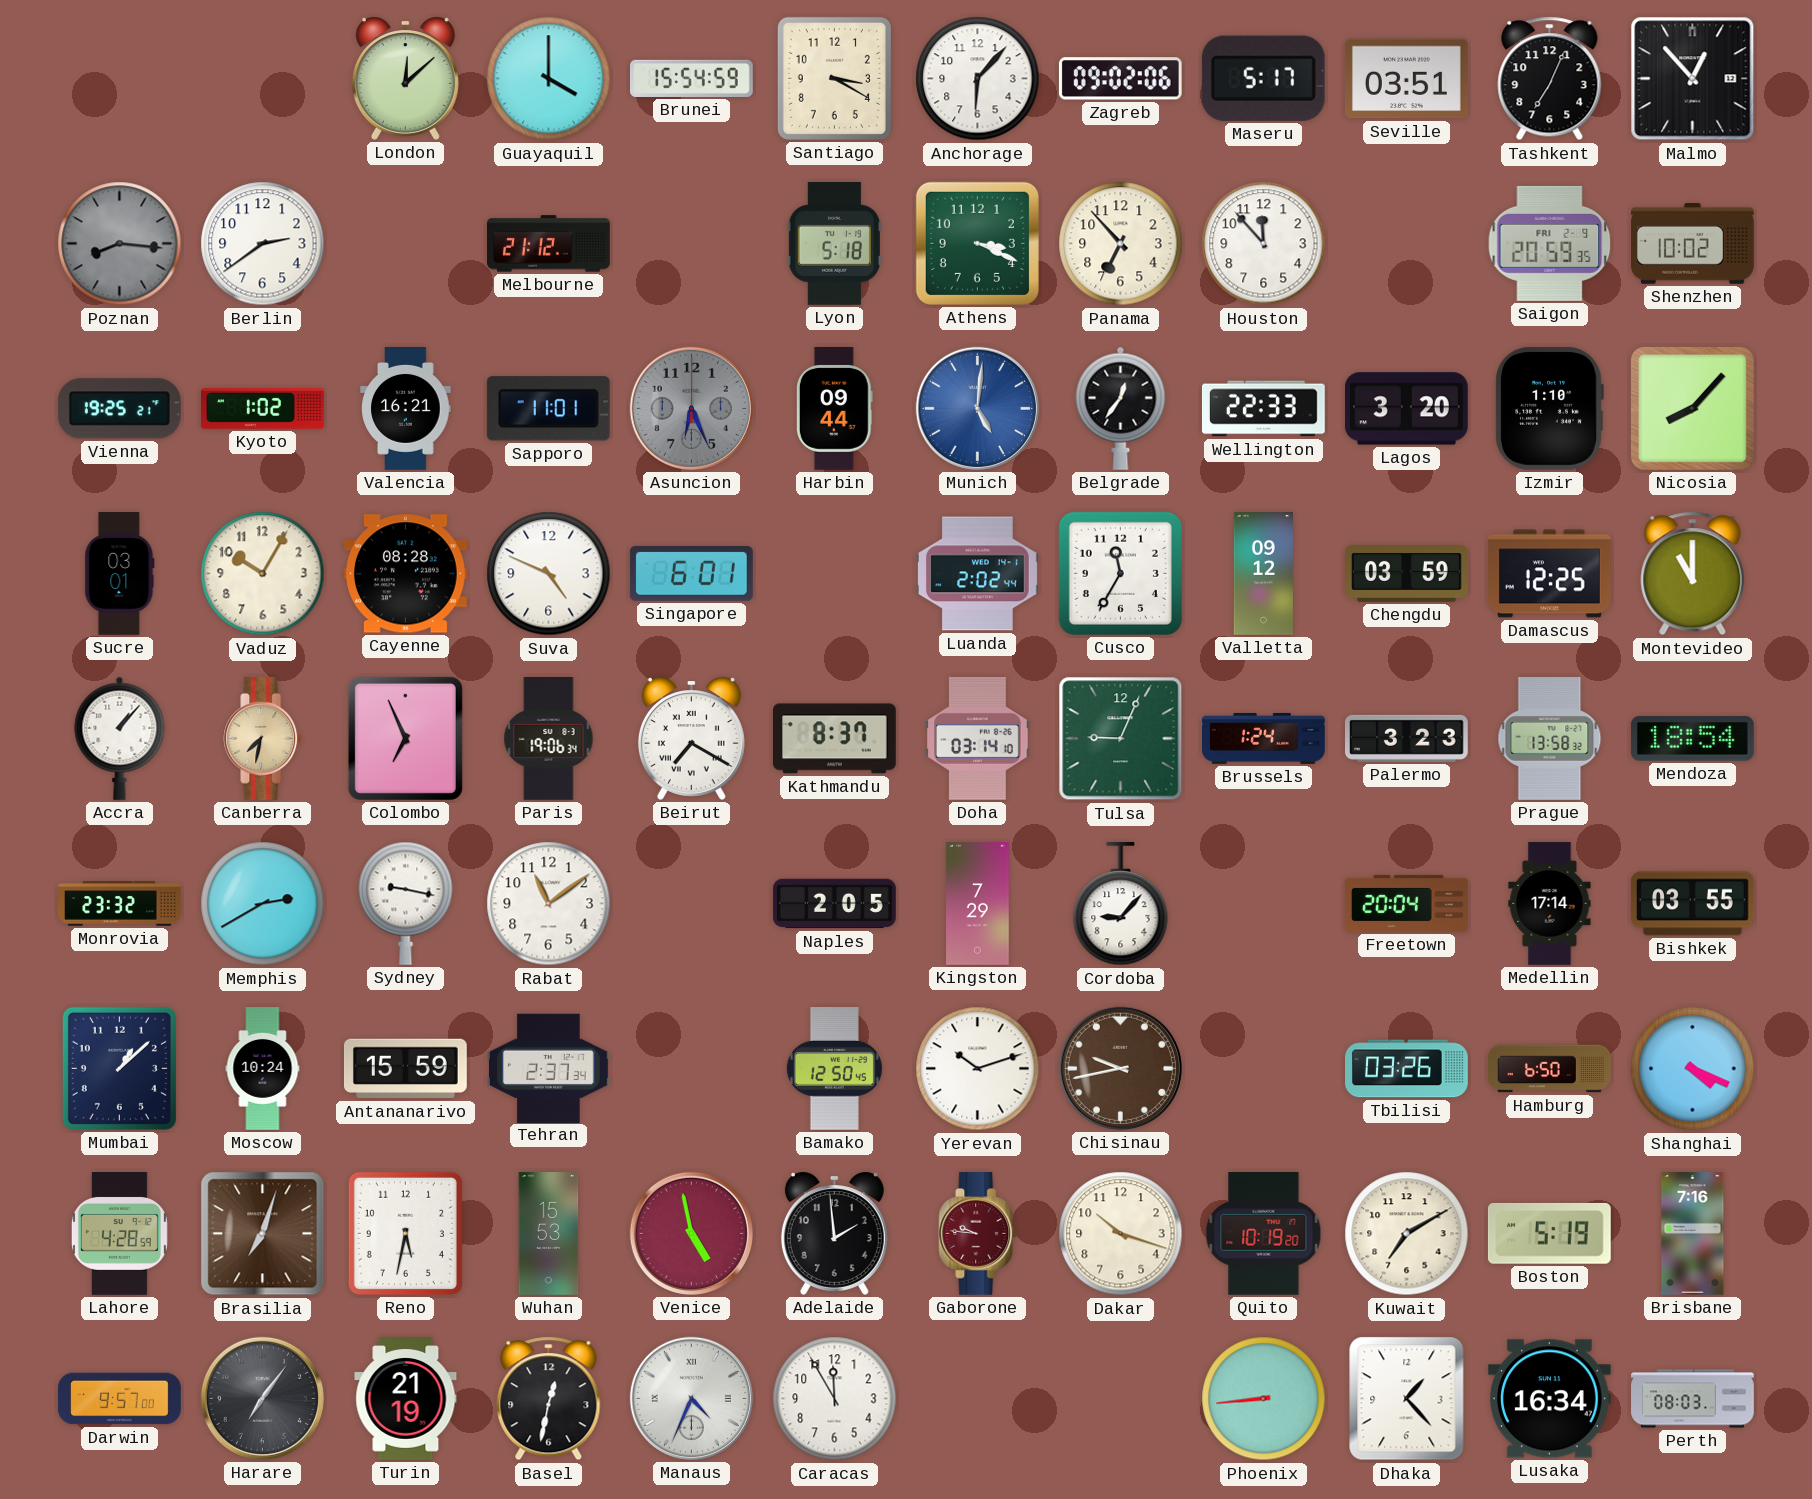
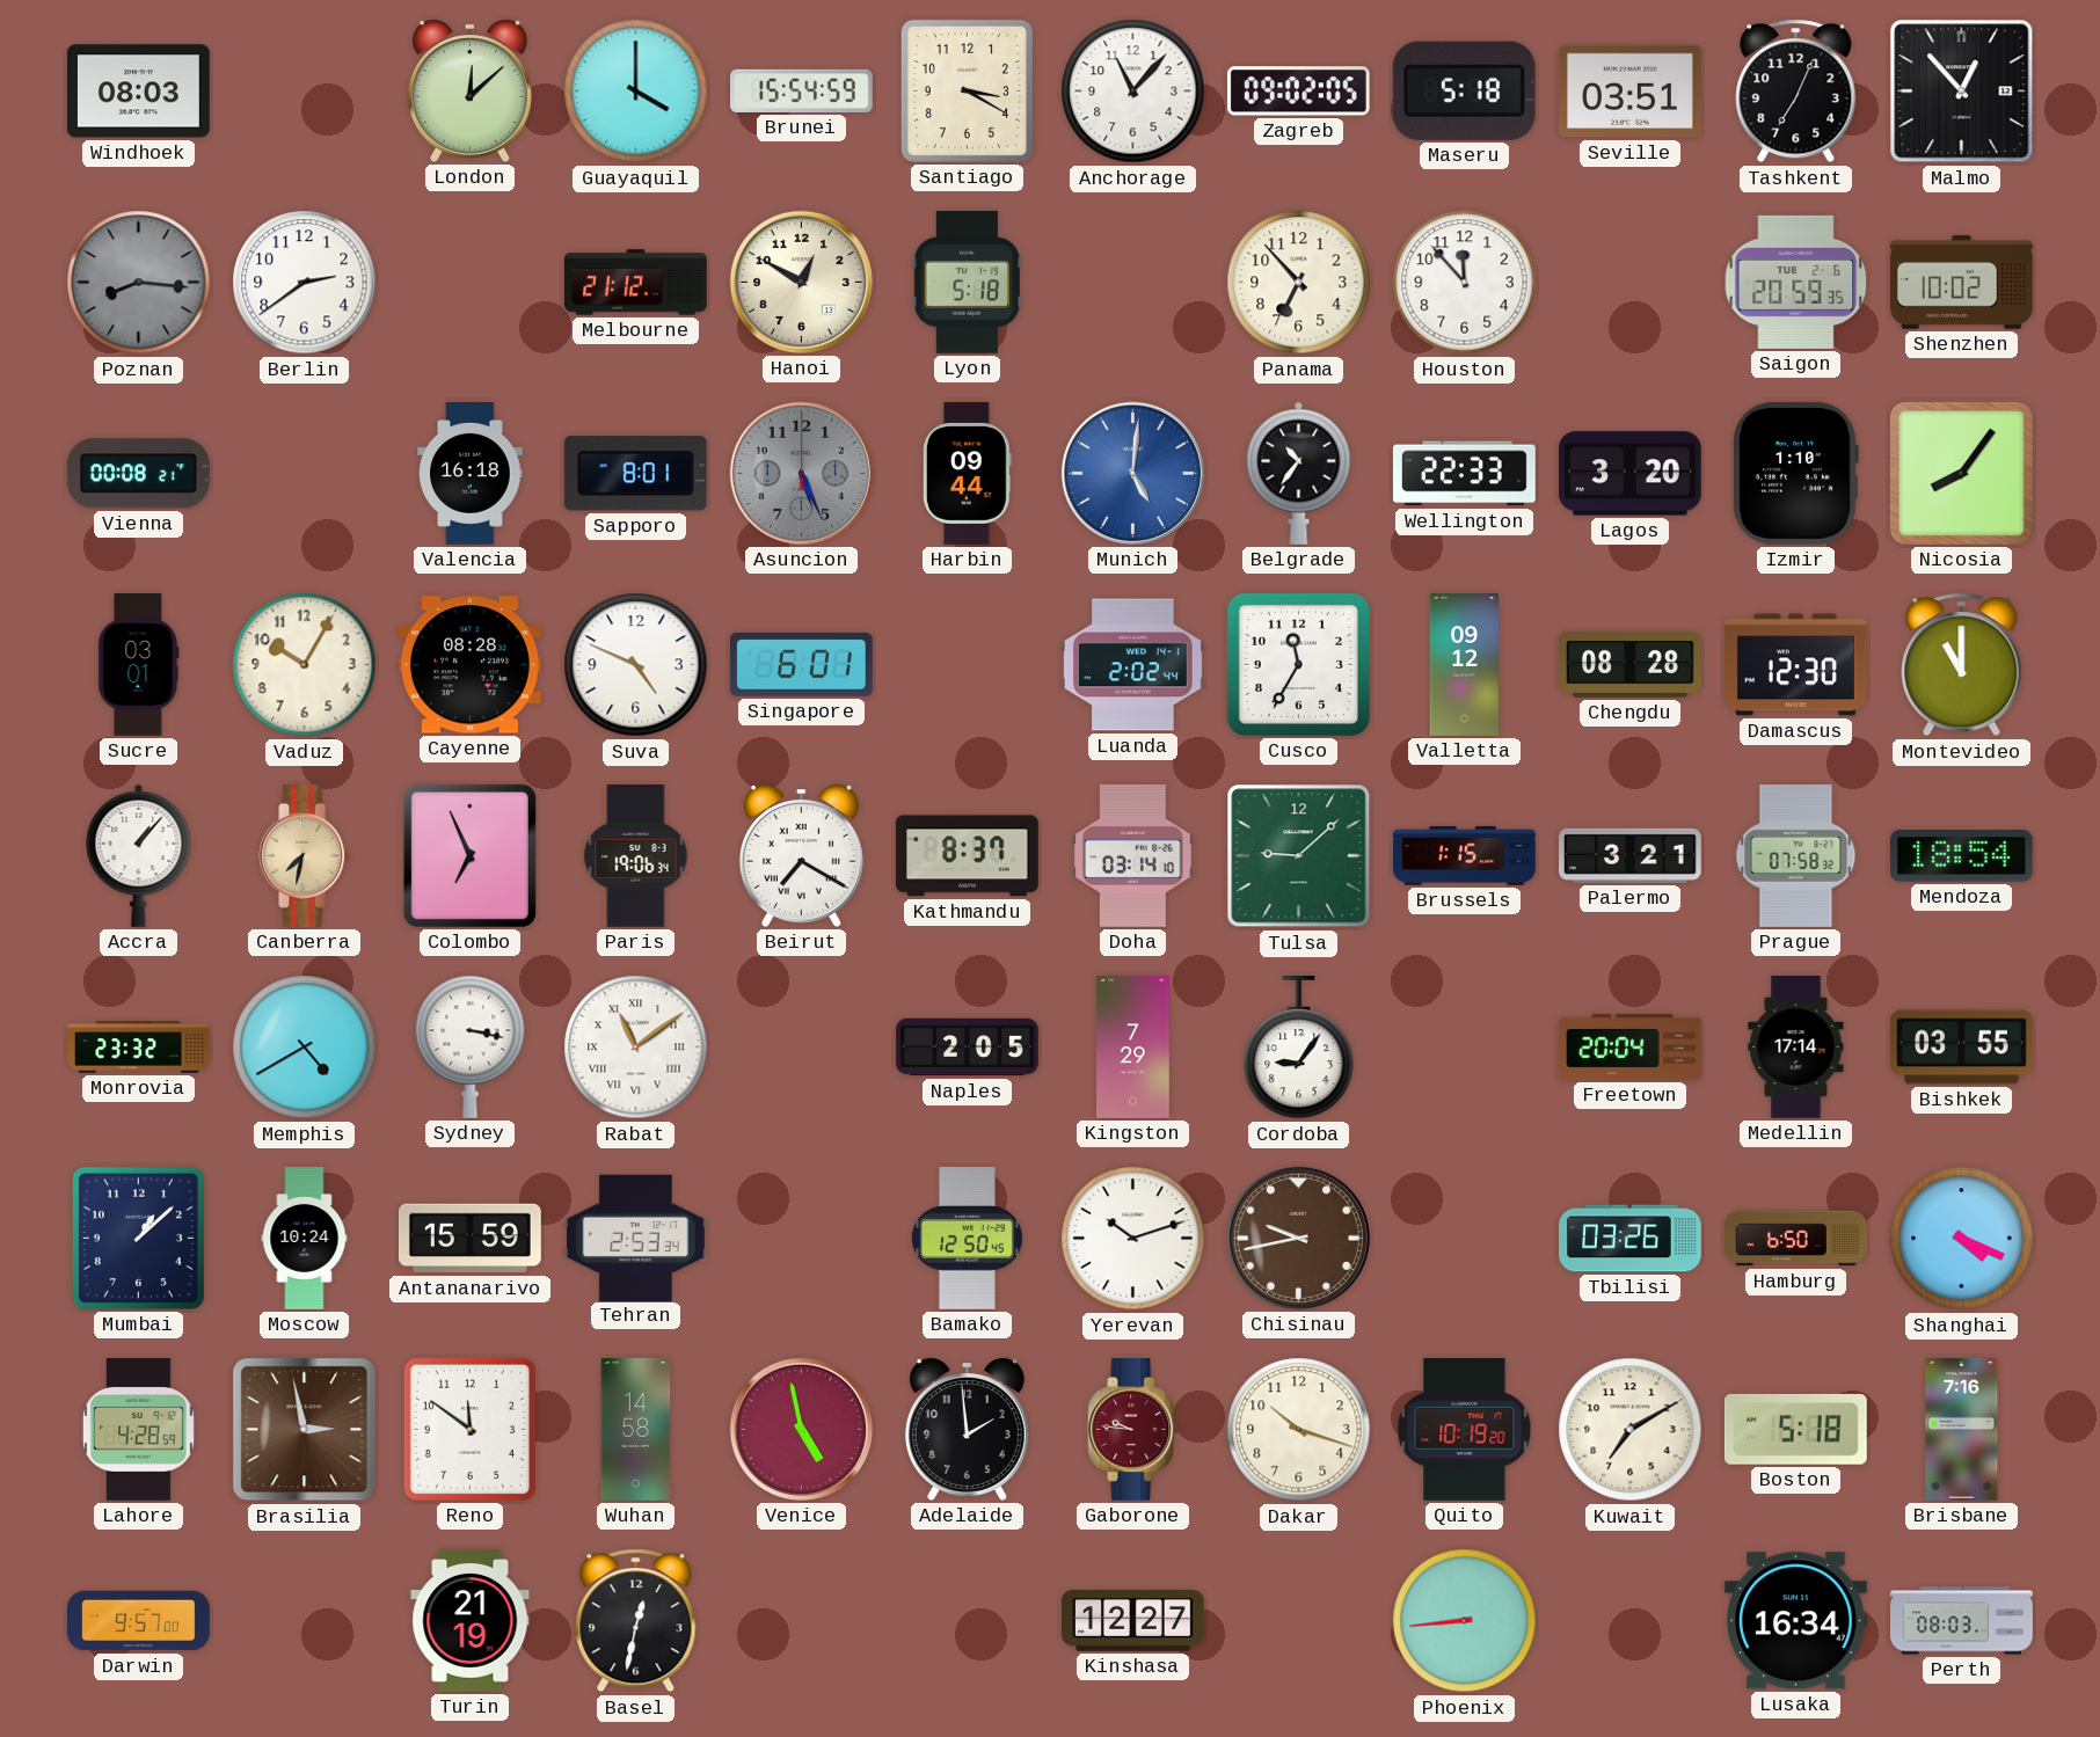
Windhoek: none -> 08:03 (139, 92)
Anchorage: 6:07 -> 11:07 (1133, 92)
Zagreb: 09:02:06 -> 09:02:05 (1298, 92)
Maseru: 5:17 -> 5:18 (1464, 90)
Hanoi: none -> 12:50 (801, 282)
Athens: 3:19 -> none (977, 243)
Saigon date: FRI 2-9 -> TUE 2-6 (1796, 282)
Vienna: 19:25 -> 00:08 (138, 474)
Kyoto: 1:02 -> none (263, 409)
Valencia: 16:21 -> 16:18 (471, 474)
Sapporo: 11:01 -> 8:01 (635, 474)
Asuncion: 6:26 -> 5:26 (801, 473)
Belgrade: 12:36 -> 10:36 (1299, 473)
Nicosia: 8:07 -> 8:06 (1961, 473)
Chengdu: 03:59 -> 08:28 (1631, 665)
Damascus: 12:25 -> 12:30 (1796, 665)
Tulsa: 9:04 -> 9:08 (1299, 856)
Brussels: 1:24 -> 1:15 (1465, 855)
Palermo: 3:23 -> 3:21 (1631, 855)
Prague: 13:58 -> 07:58 (1796, 856)
Memphis: 2:40 -> 4:40 (305, 1048)
Sydney: 9:17 -> 3:17 (471, 1046)
Rabat numerals: Arabic -> Roman (636, 1048)
Cordoba: 9:07 -> 9:06 (1299, 1048)
Tehran: 2:37 -> 2:53 (636, 1238)
Brasilia: 7:03 -> 2:58 (305, 1430)
Reno: 5:32 -> 11:51 (469, 1429)
Wuhan: 15:53 -> 14:58 (636, 1430)
Boston: 5:19 -> 5:18 (1795, 1429)
Harare: 7:06 -> none (262, 1398)
Manaus: 4:34 -> none (691, 1398)
Caracas: 11:55 -> none (835, 1399)
Kinshasa: none -> 12:27 (1133, 1621)
Dhaka: 1:23 -> none (1407, 1399)
